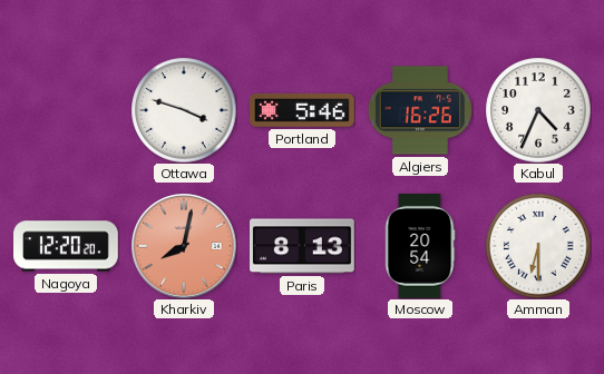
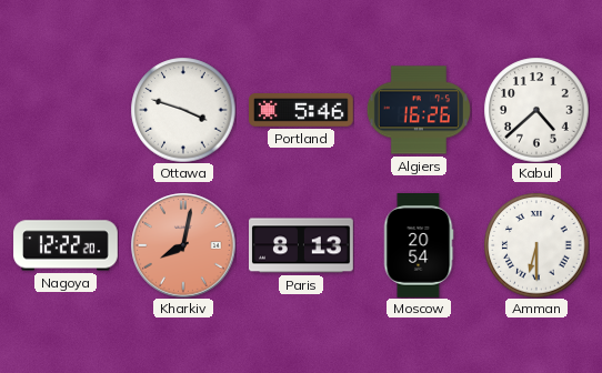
Kabul: 4:34 -> 4:38 (536, 110)
Nagoya: 12:20 -> 12:22 (66, 245)
